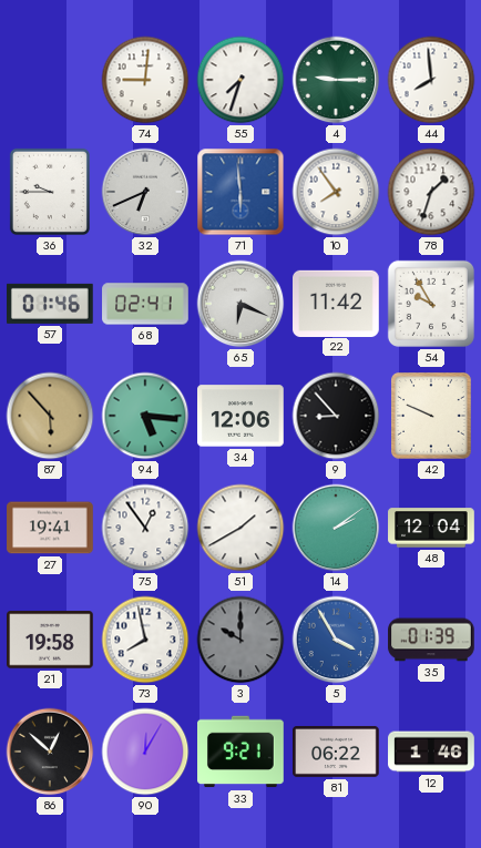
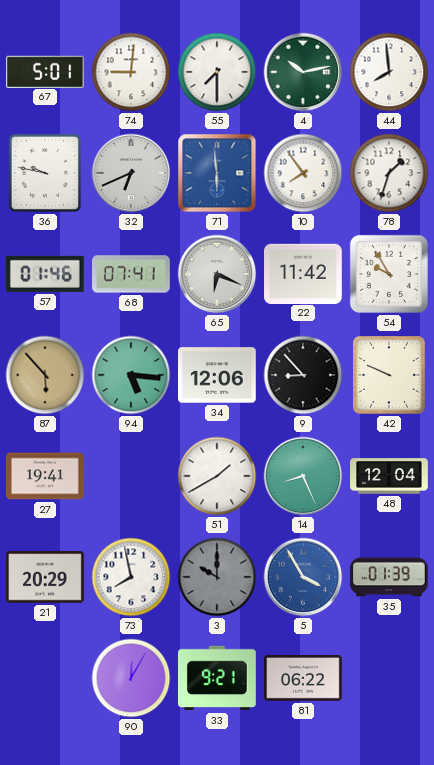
67: none -> 5:01 (46, 71)
55: 7:33 -> 7:30 (217, 72)
4: 9:15 -> 10:13 (303, 72)
36: 9:45 -> 9:47 (45, 173)
68: 02:41 -> 07:41 (131, 274)
75: 12:54 -> none (145, 528)
14: 2:09 -> 8:26 (303, 476)
21: 19:58 -> 20:29 (46, 577)
86: 12:52 -> none (50, 752)
12: 1:46 -> none (431, 752)
